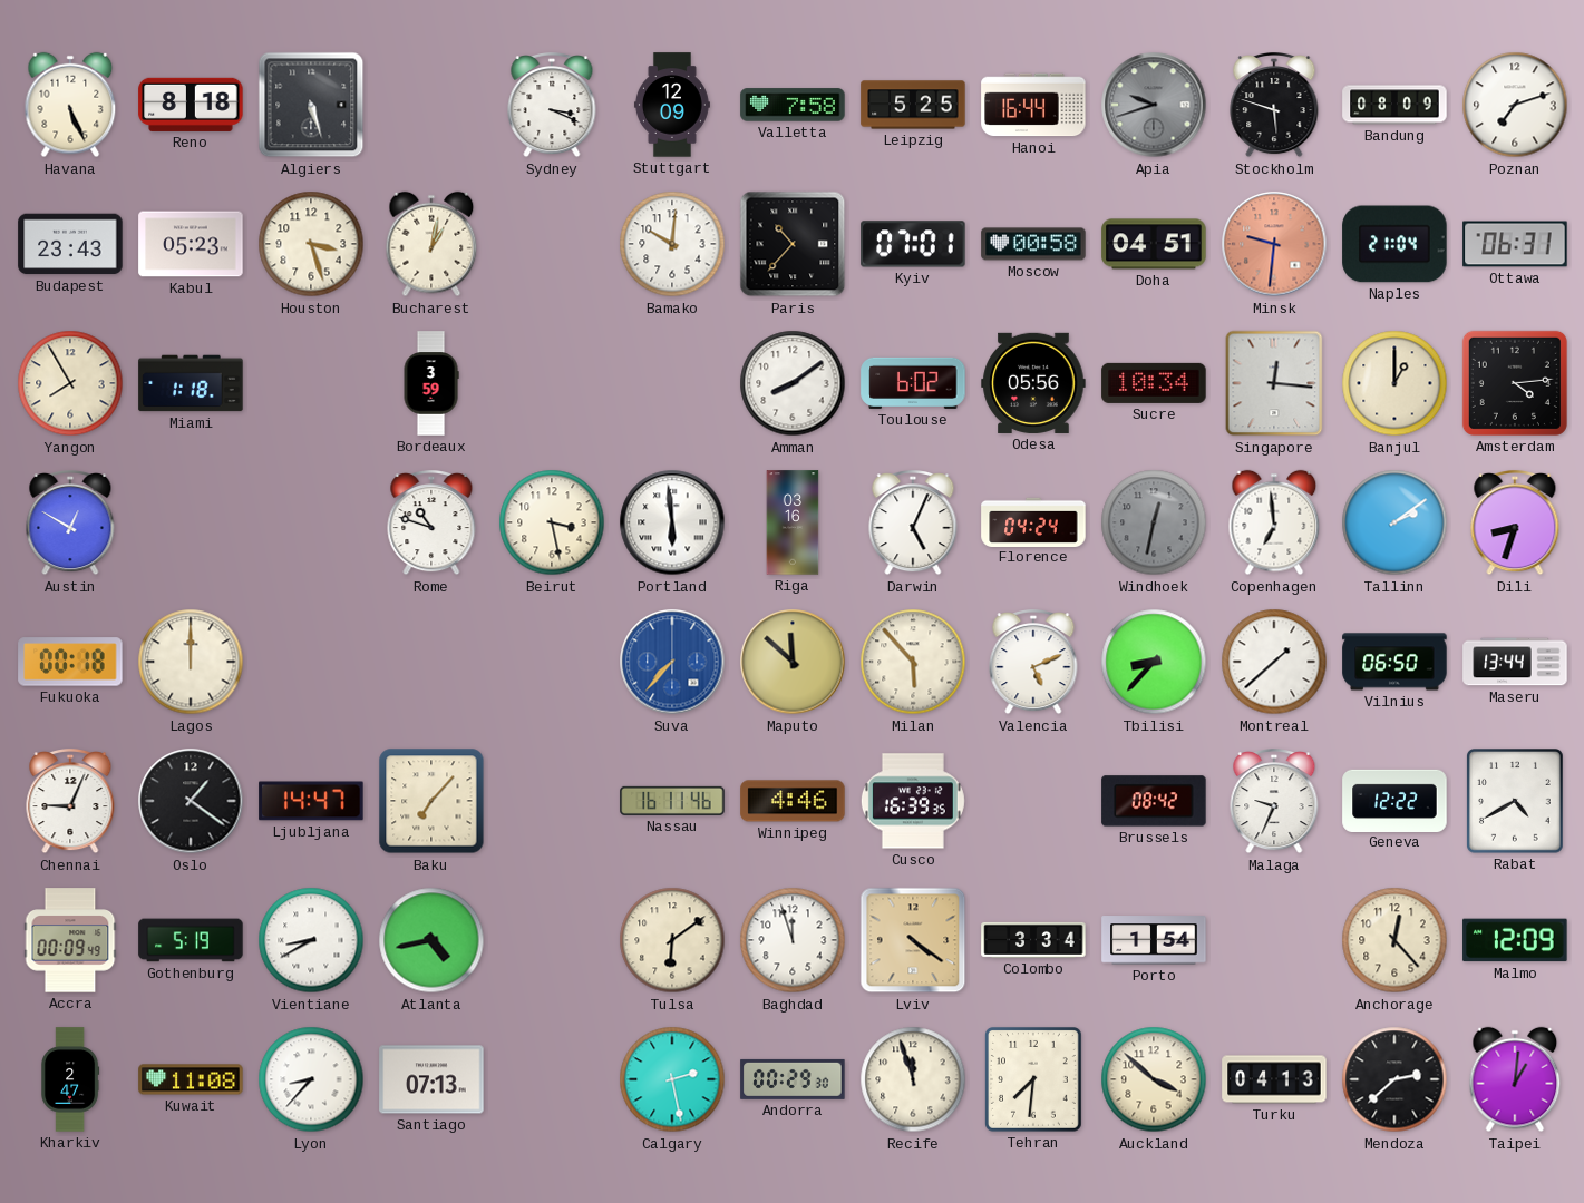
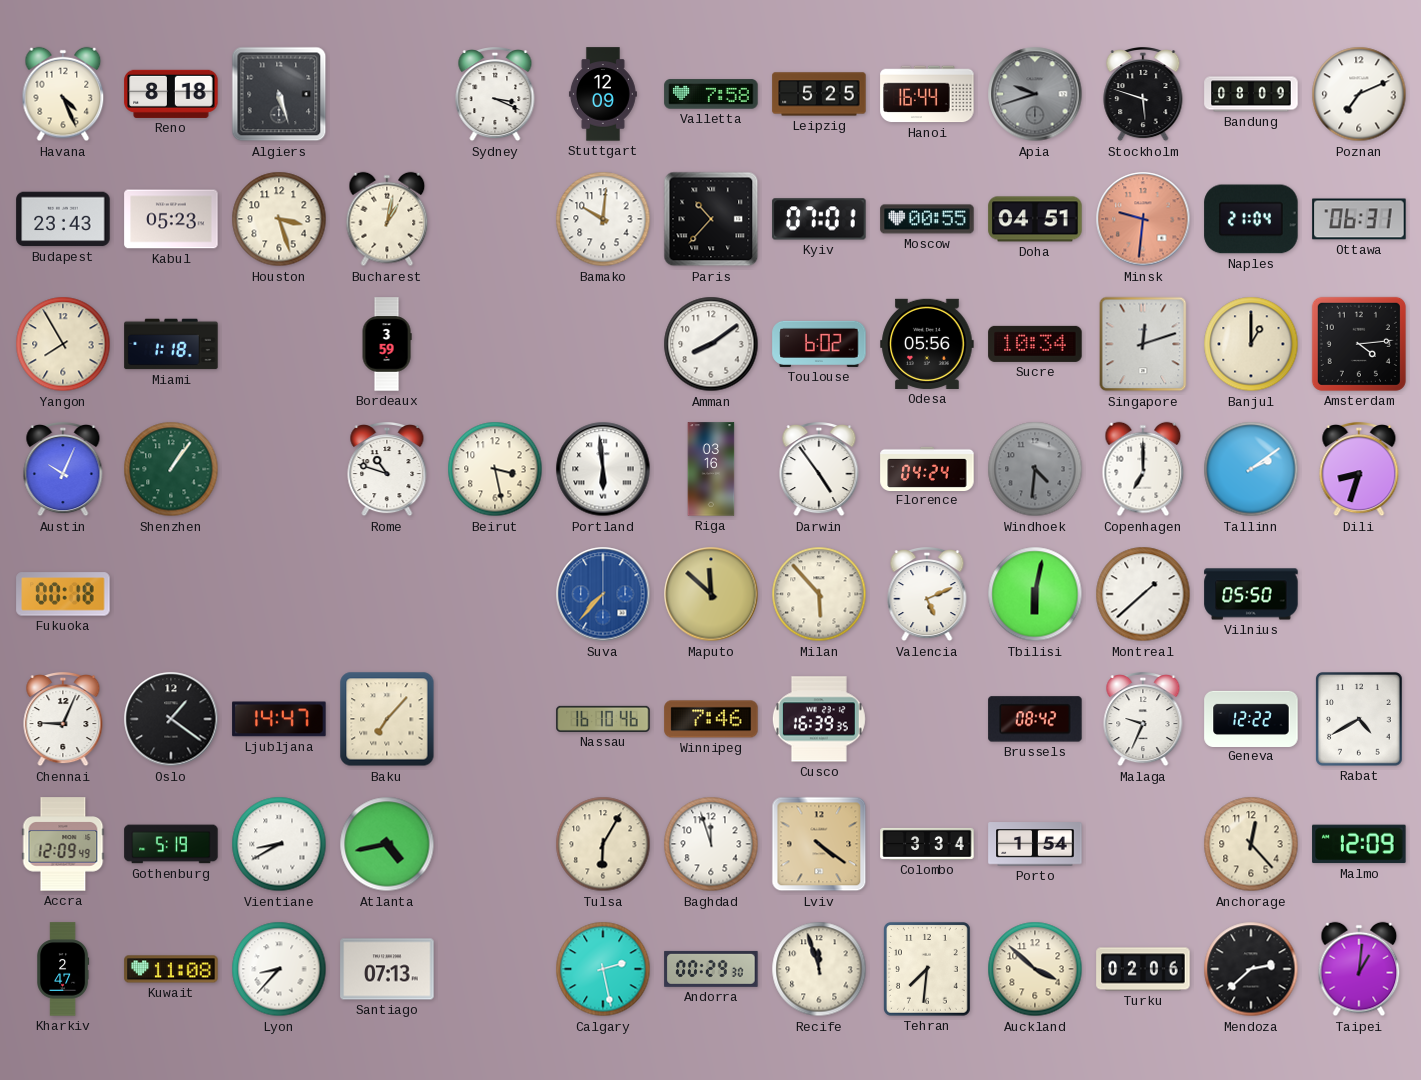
Havana: 5:26 -> 4:26 (63, 94)
Poznan: 7:12 -> 7:11 (1359, 94)
Moscow: 00:58 -> 00:55 (927, 219)
Singapore: 12:16 -> 12:12 (1143, 344)
Austin: 12:50 -> 10:04 (63, 470)
Shenzhen: none -> 1:06 (171, 469)
Darwin: 5:04 -> 4:54 (819, 470)
Windhoek: 12:32 -> 4:31 (1035, 469)
Copenhagen: 6:59 -> 7:00 (1143, 469)
Lagos: 12:00 -> none (191, 662)
Tbilisi: 8:37 -> 6:02 (1035, 594)
Vilnius: 06:50 -> 05:50 (1251, 594)
Maseru: 13:44 -> none (1515, 662)
Nassau: 16:11 -> 16:10 (603, 719)
Winnipeg: 4:46 -> 7:46 (711, 719)
Accra: 00:09 -> 12:09 (63, 844)
Tulsa: 6:09 -> 6:05 (603, 844)
Turku: 04:13 -> 02:06 (1143, 969)
